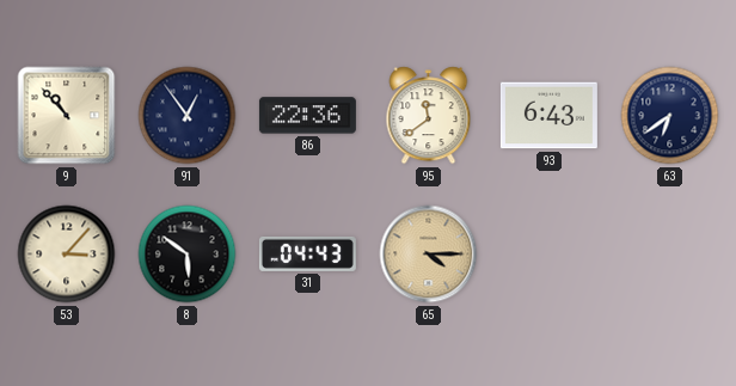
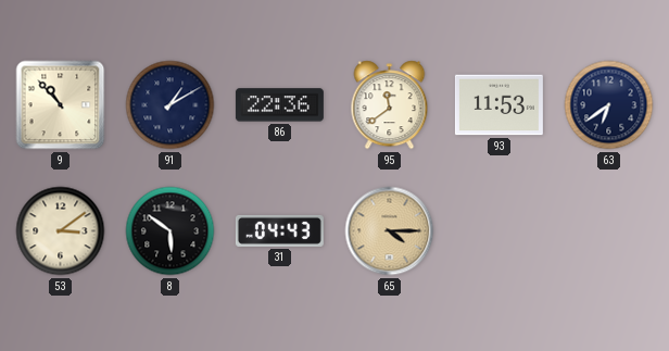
91: 12:54 -> 1:10 (171, 105)
93: 6:43 -> 11:53 (498, 105)
53: 3:07 -> 3:09 (61, 231)
